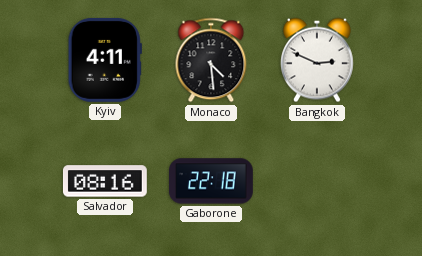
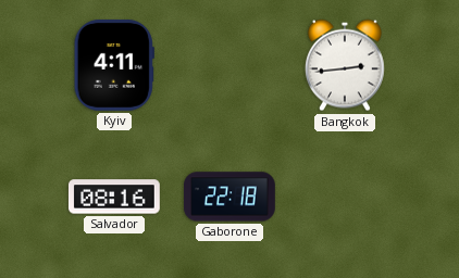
Monaco: 4:29 -> none (211, 60)
Bangkok: 2:49 -> 2:44 (345, 65)
